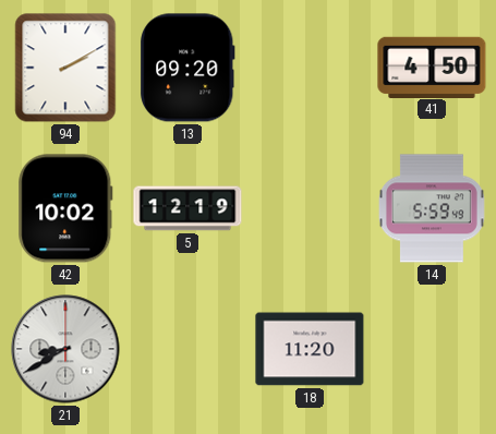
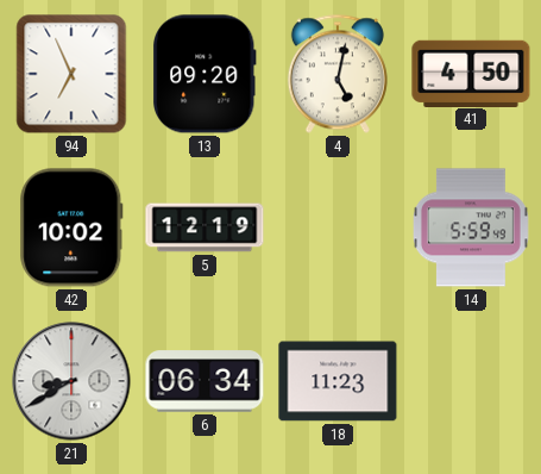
94: 2:10 -> 6:56 (71, 74)
4: none -> 5:02 (338, 74)
6: none -> 06:34 (205, 381)
18: 11:20 -> 11:23 (338, 381)
